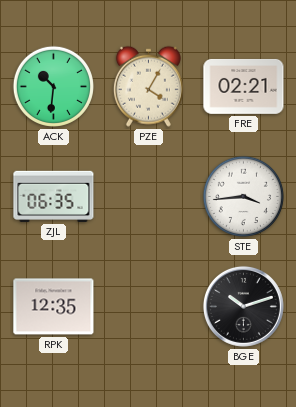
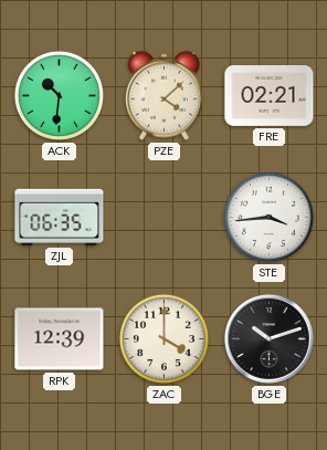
PZE: 4:05 -> 4:08 (163, 95)
RPK: 12:35 -> 12:39 (60, 339)
ZAC: none -> 4:00 (163, 338)
